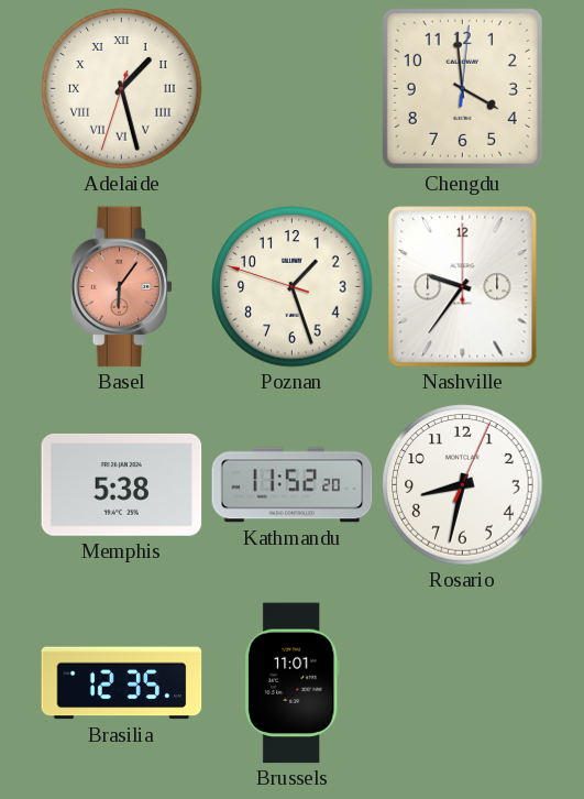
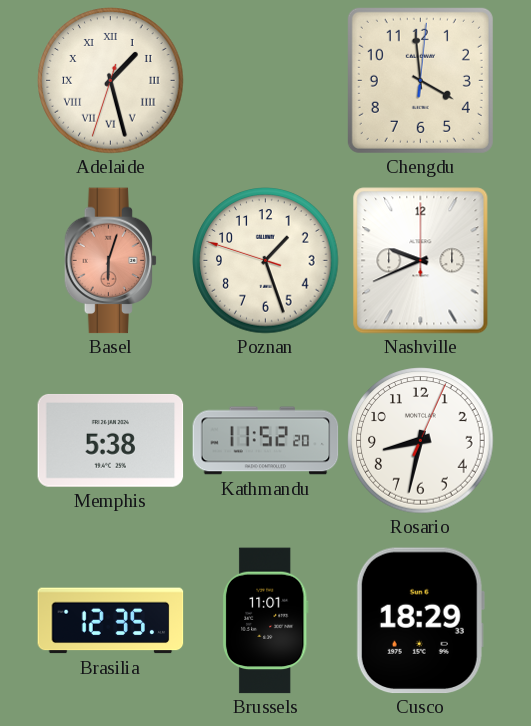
Basel: 6:06 -> 6:03 (111, 261)
Nashville: 9:36 -> 9:41 (421, 261)
Cusco: none -> 18:29 (420, 621)
